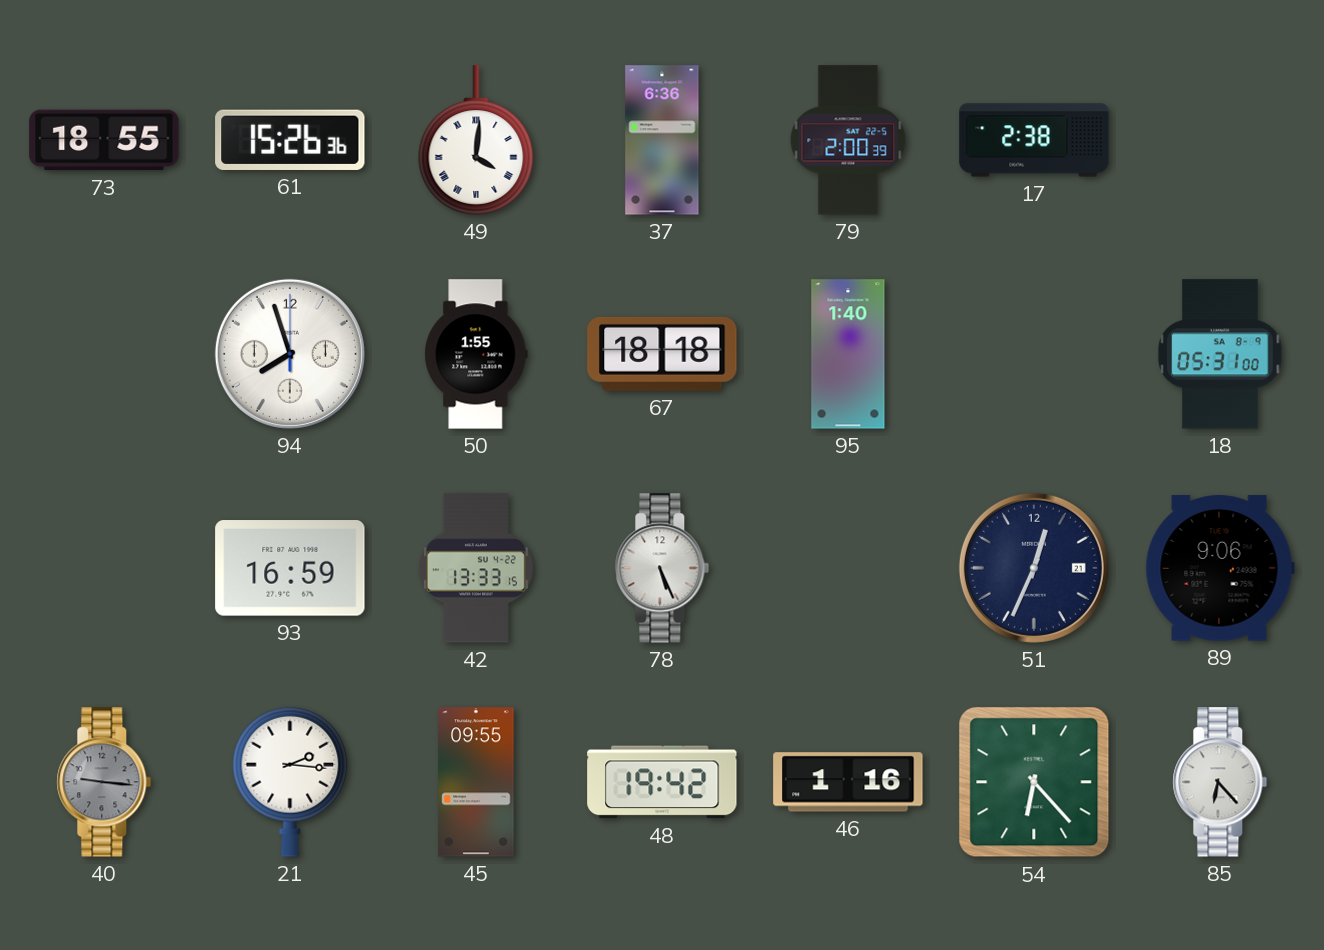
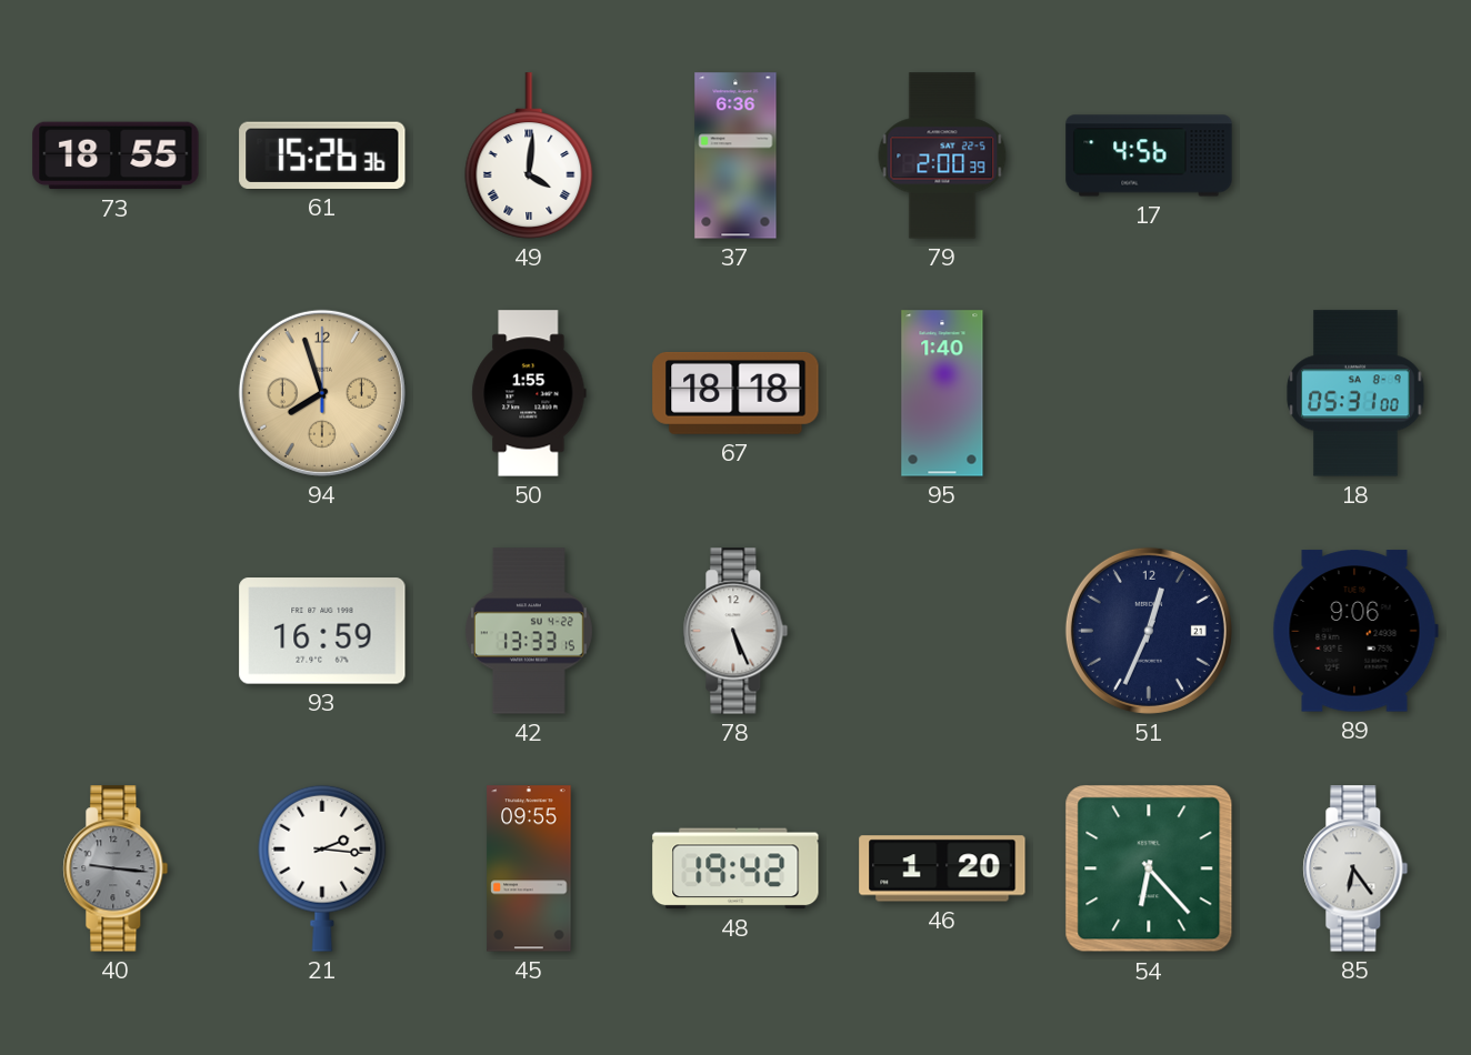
17: 2:38 -> 4:56 (1149, 155)
94 dial: white -> champagne (322, 393)
46: 1:16 -> 1:20 (942, 868)
85: 6:23 -> 6:24 (1355, 868)
